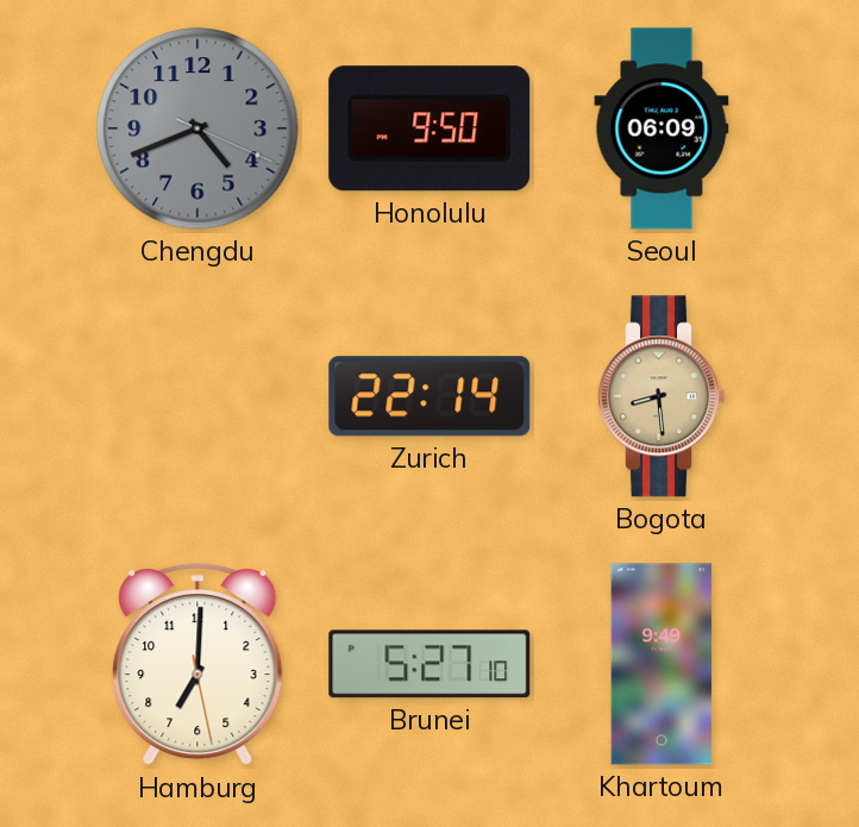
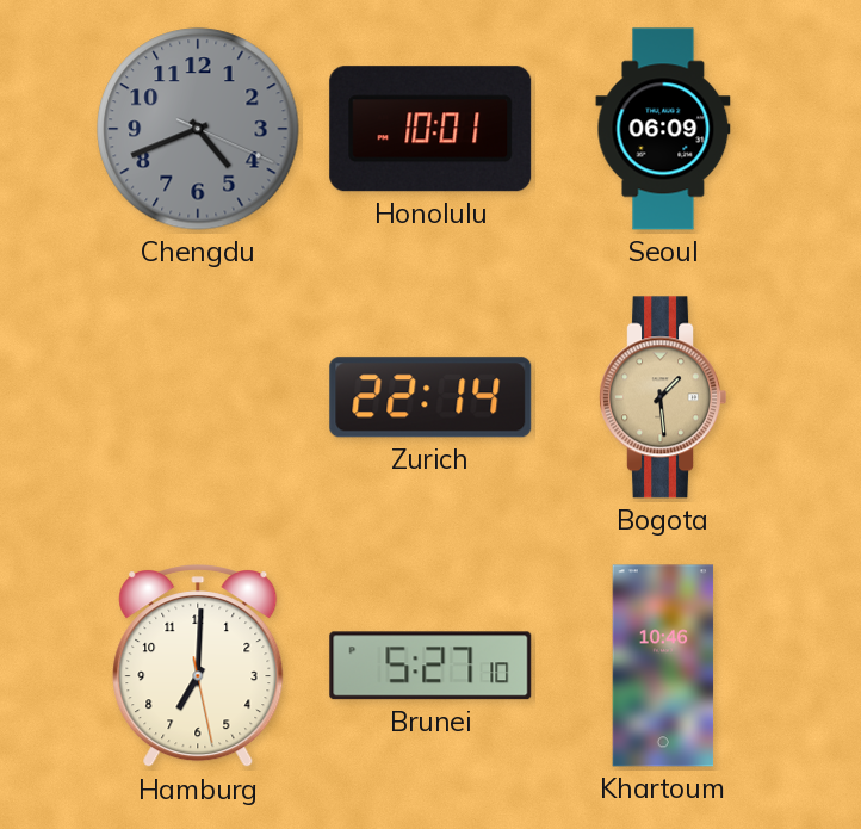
Honolulu: 9:50 -> 10:01 (430, 129)
Bogota: 8:29 -> 1:29 (662, 397)
Khartoum: 9:49 -> 10:46 (663, 666)
